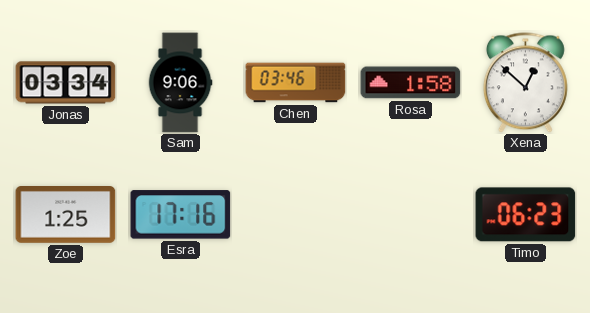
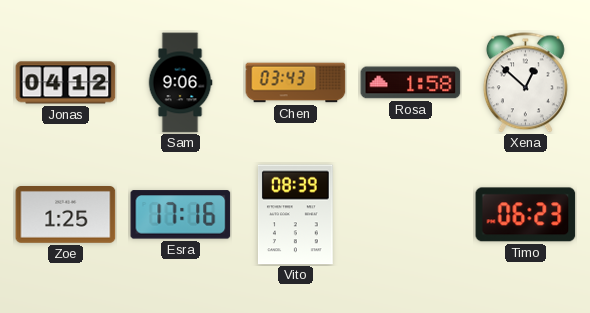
Jonas: 03:34 -> 04:12 (66, 83)
Chen: 03:46 -> 03:43 (296, 83)
Vito: none -> 08:39 (296, 215)
